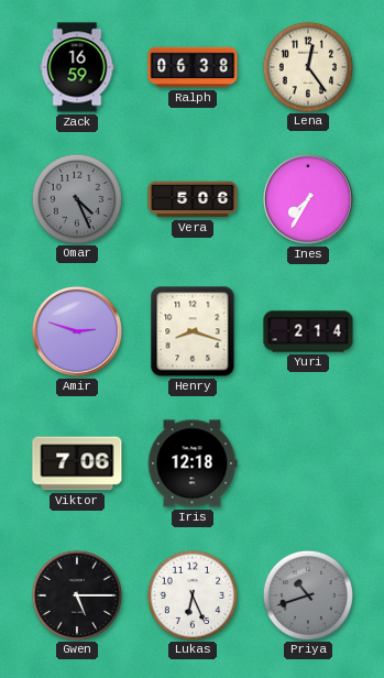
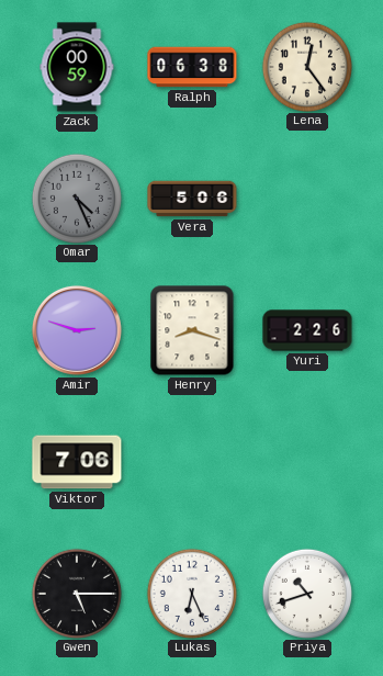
Zack: 16:59 -> 00:59 (77, 67)
Ines: 7:35 -> none (308, 199)
Yuri: 2:14 -> 2:26 (307, 330)
Iris: 12:18 -> none (193, 463)
Priya dial: grey -> white (306, 593)
